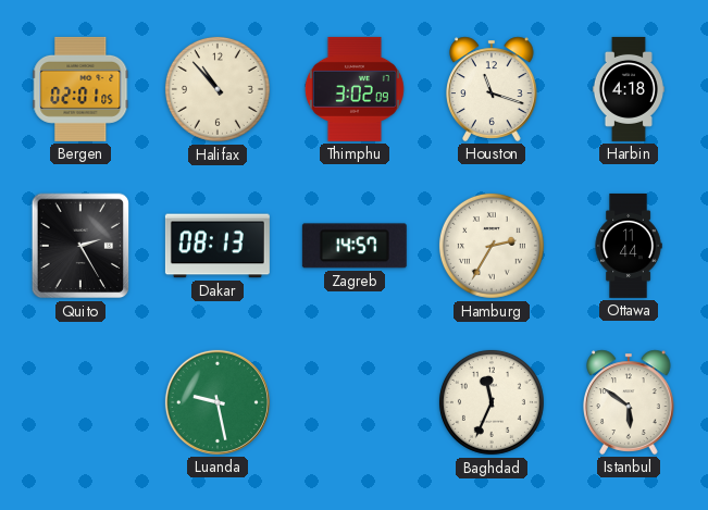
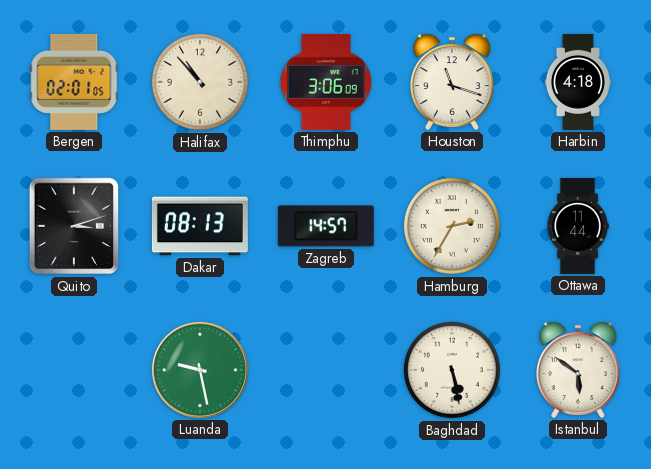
Thimphu: 3:02 -> 3:06 (326, 82)
Quito: 2:25 -> 3:12 (74, 226)
Baghdad: 11:34 -> 5:28 (452, 370)
